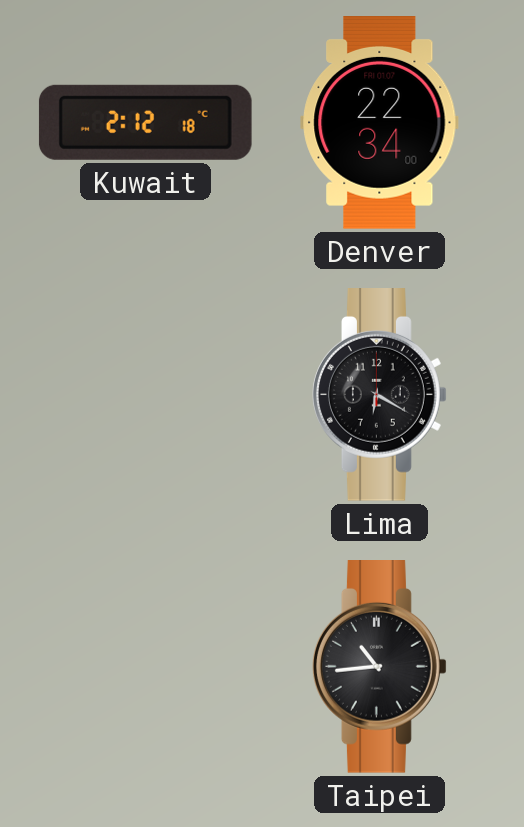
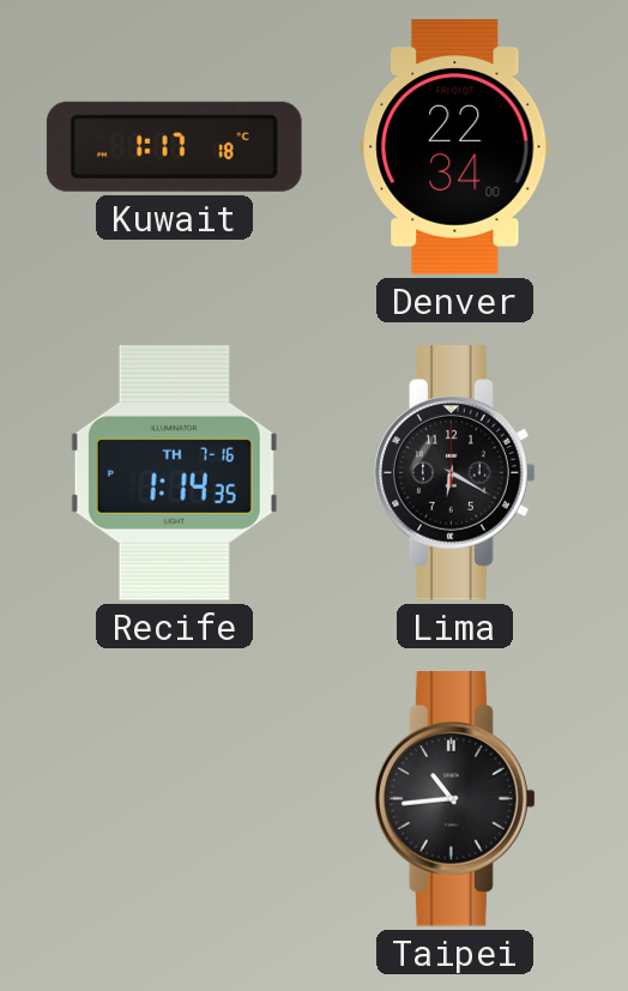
Kuwait: 2:12 -> 1:17 (174, 146)
Recife: none -> 1:14 (174, 472)
